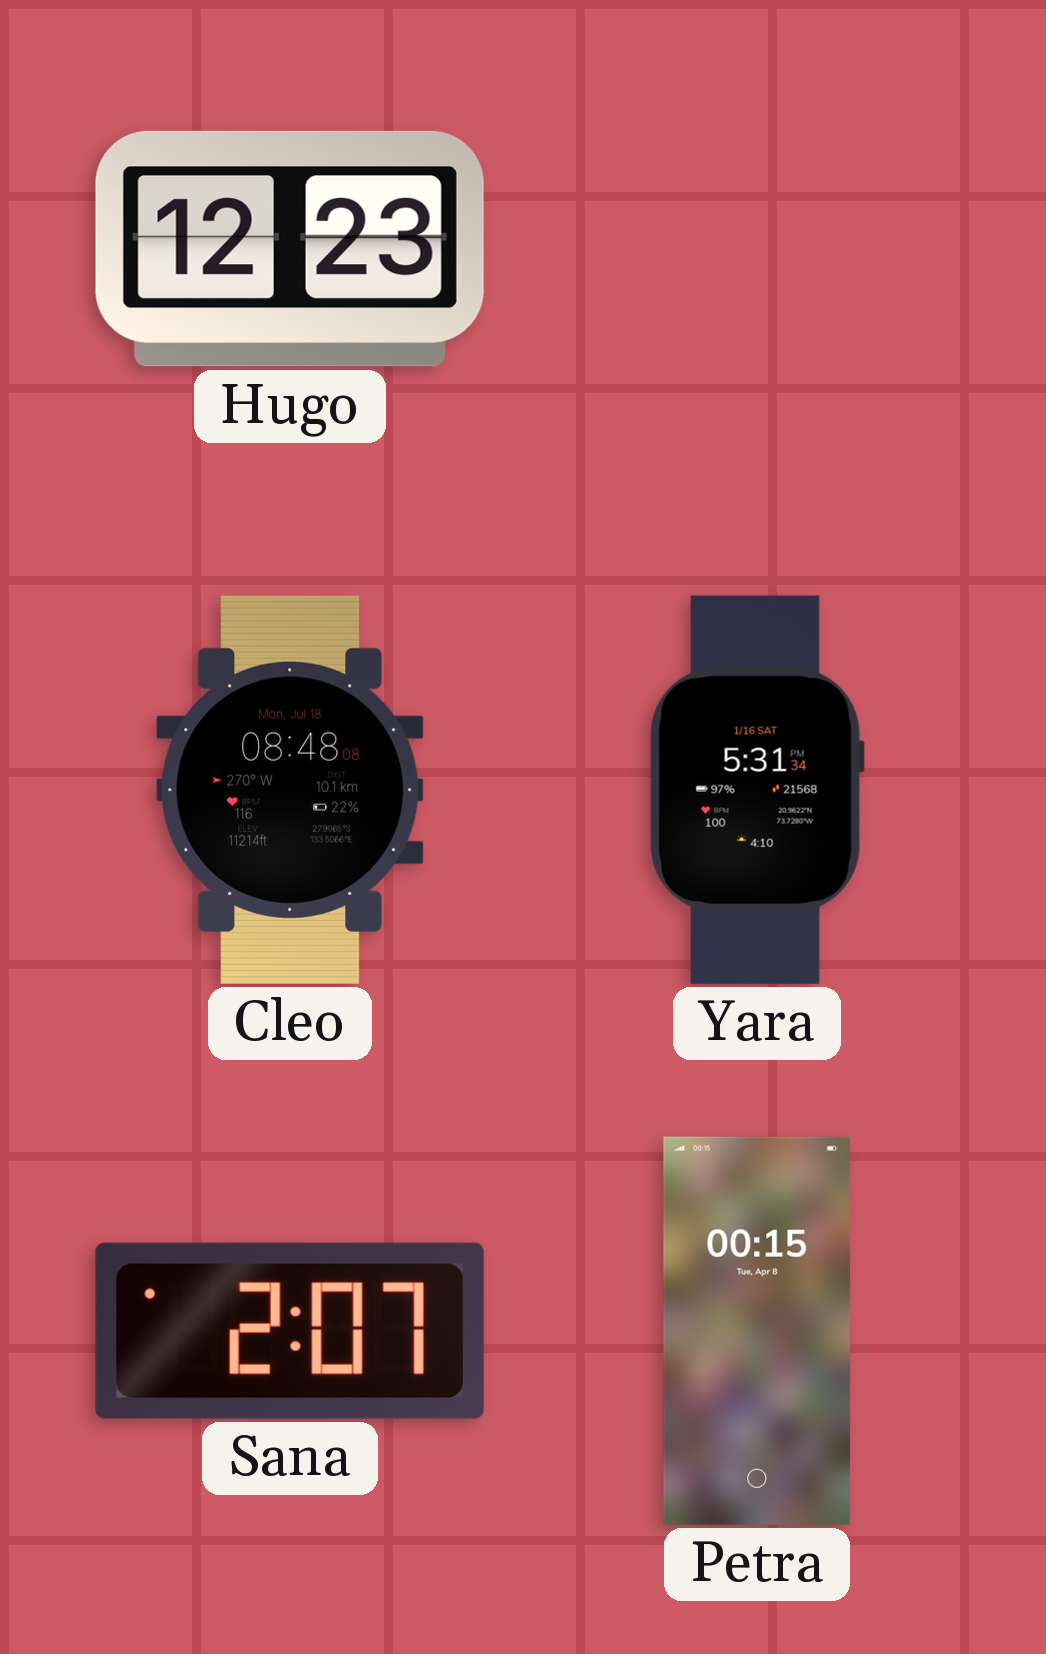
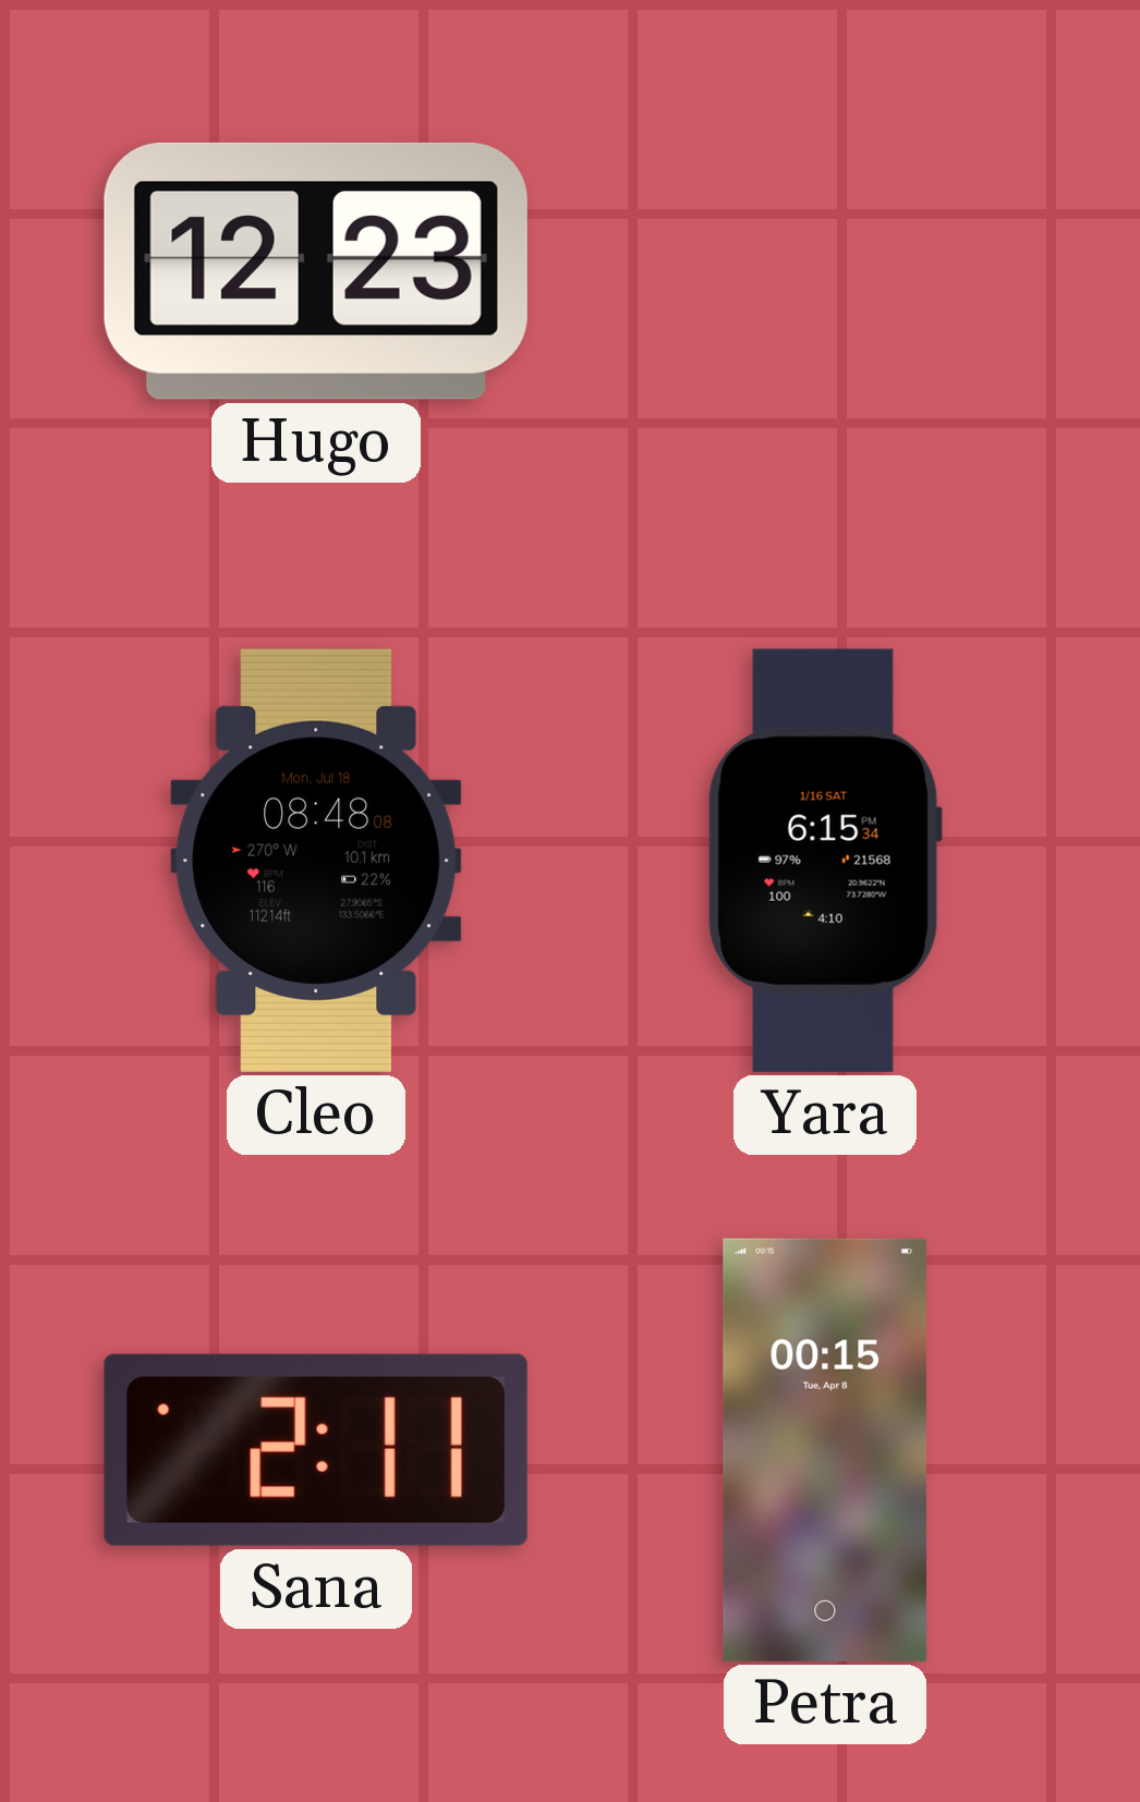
Yara: 5:31 -> 6:15 (825, 861)
Sana: 2:07 -> 2:11 (316, 1450)
